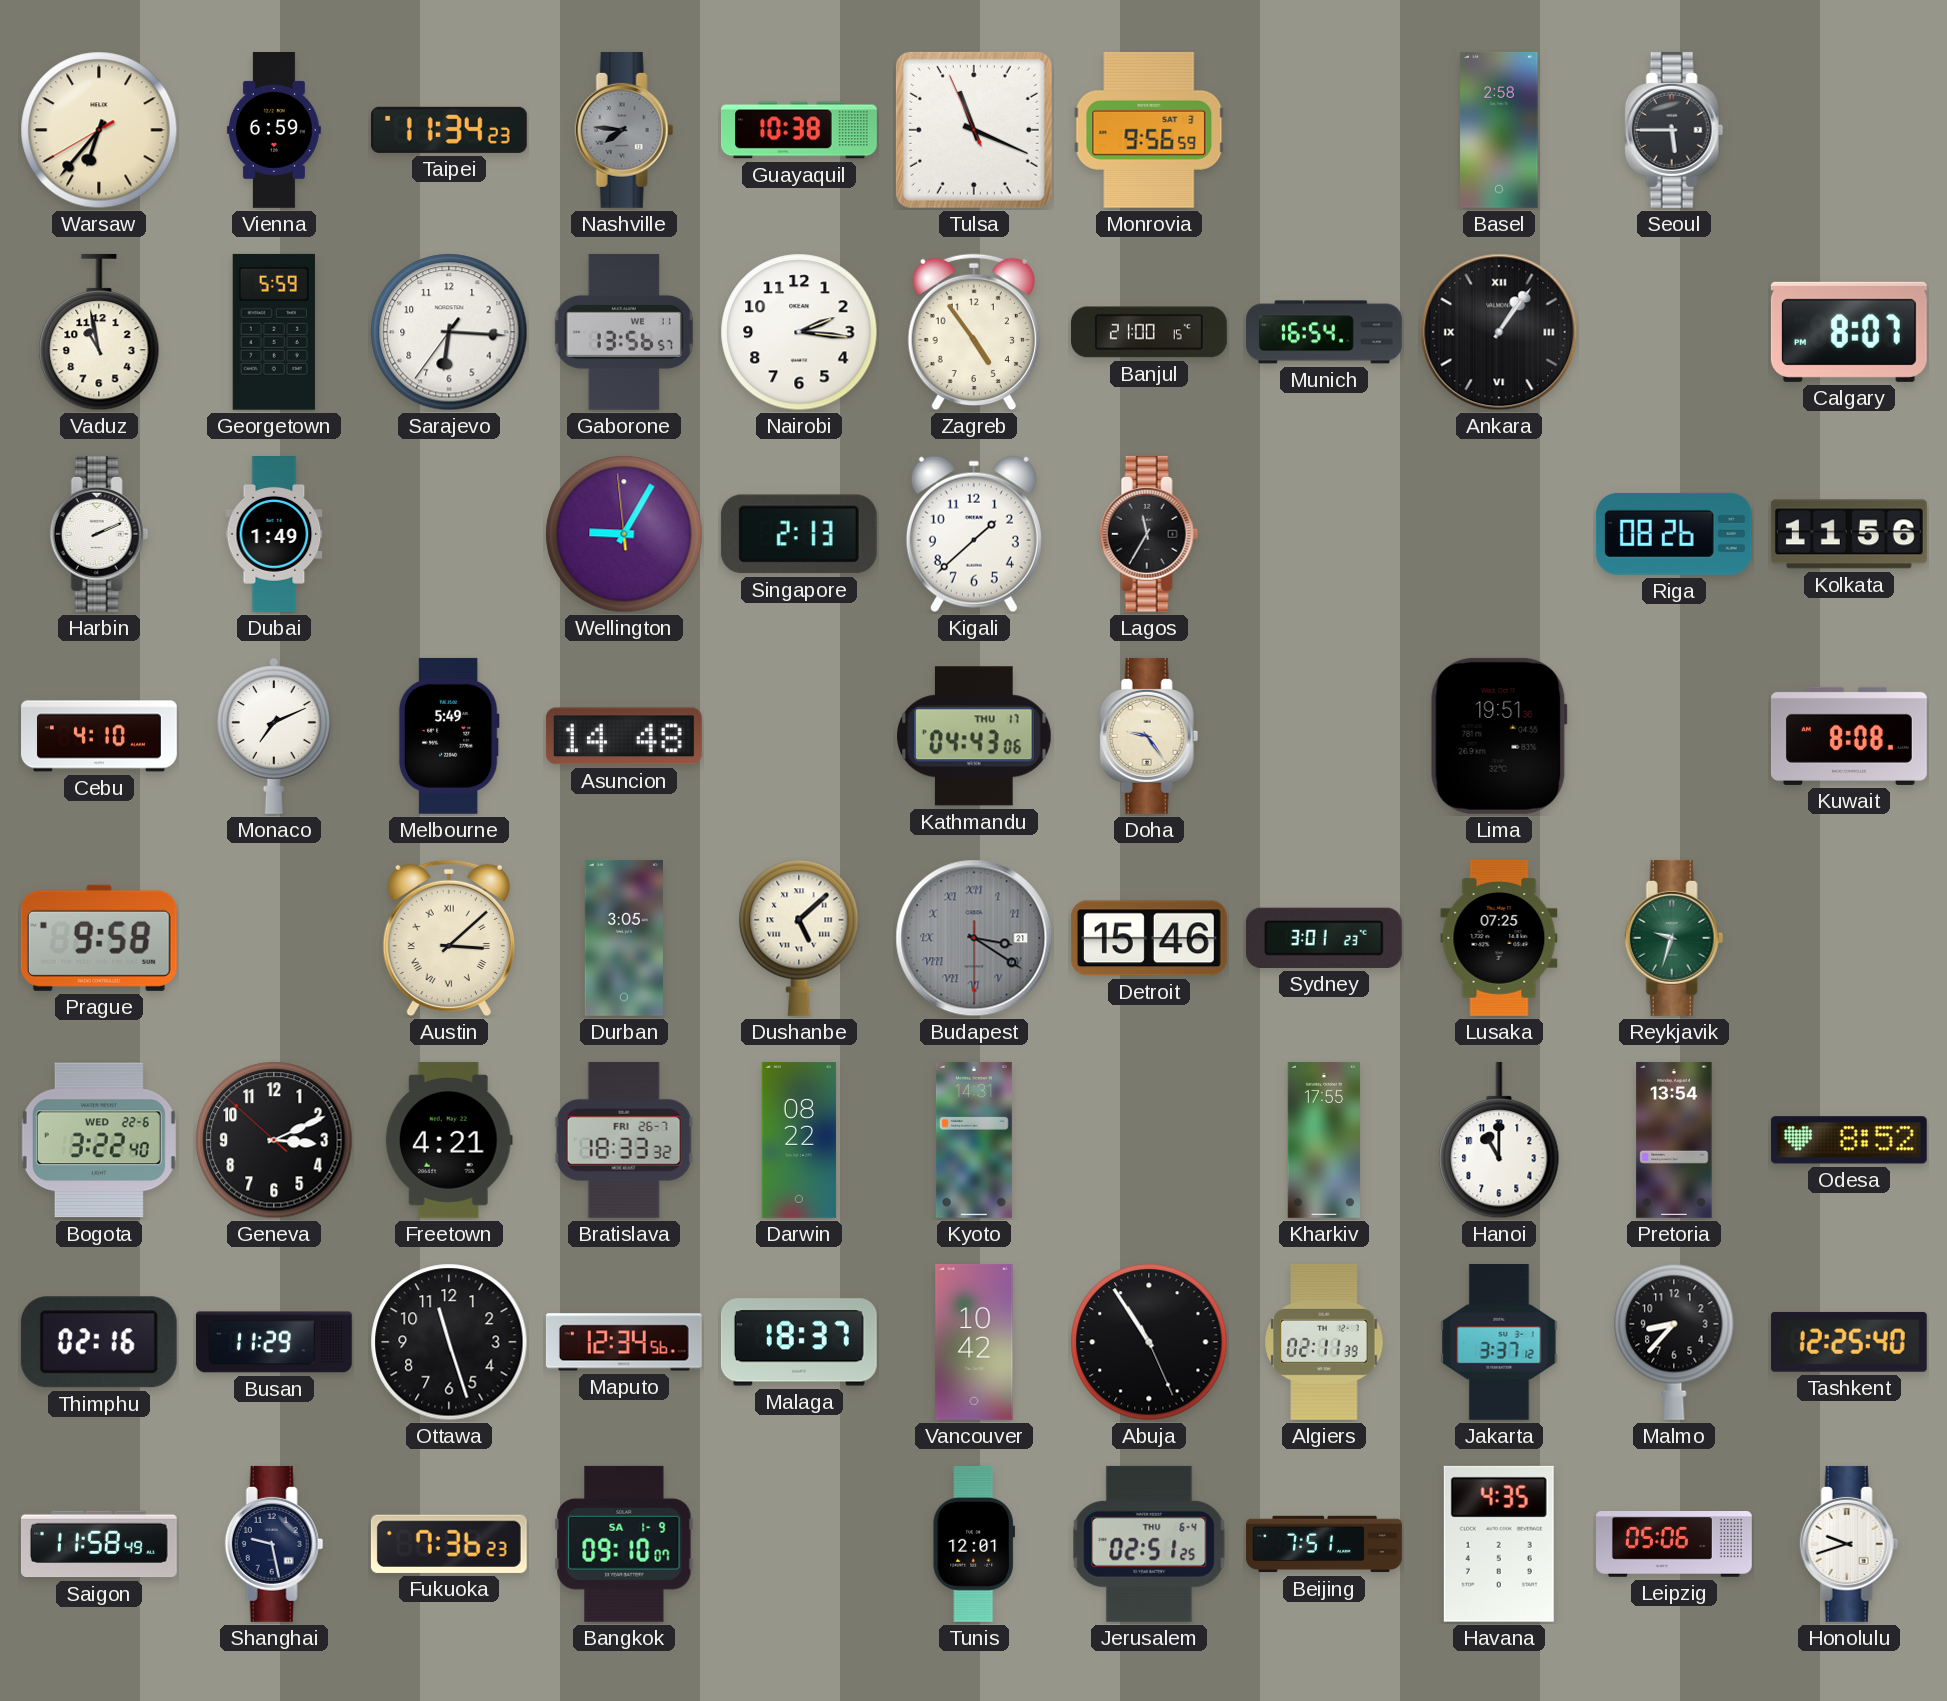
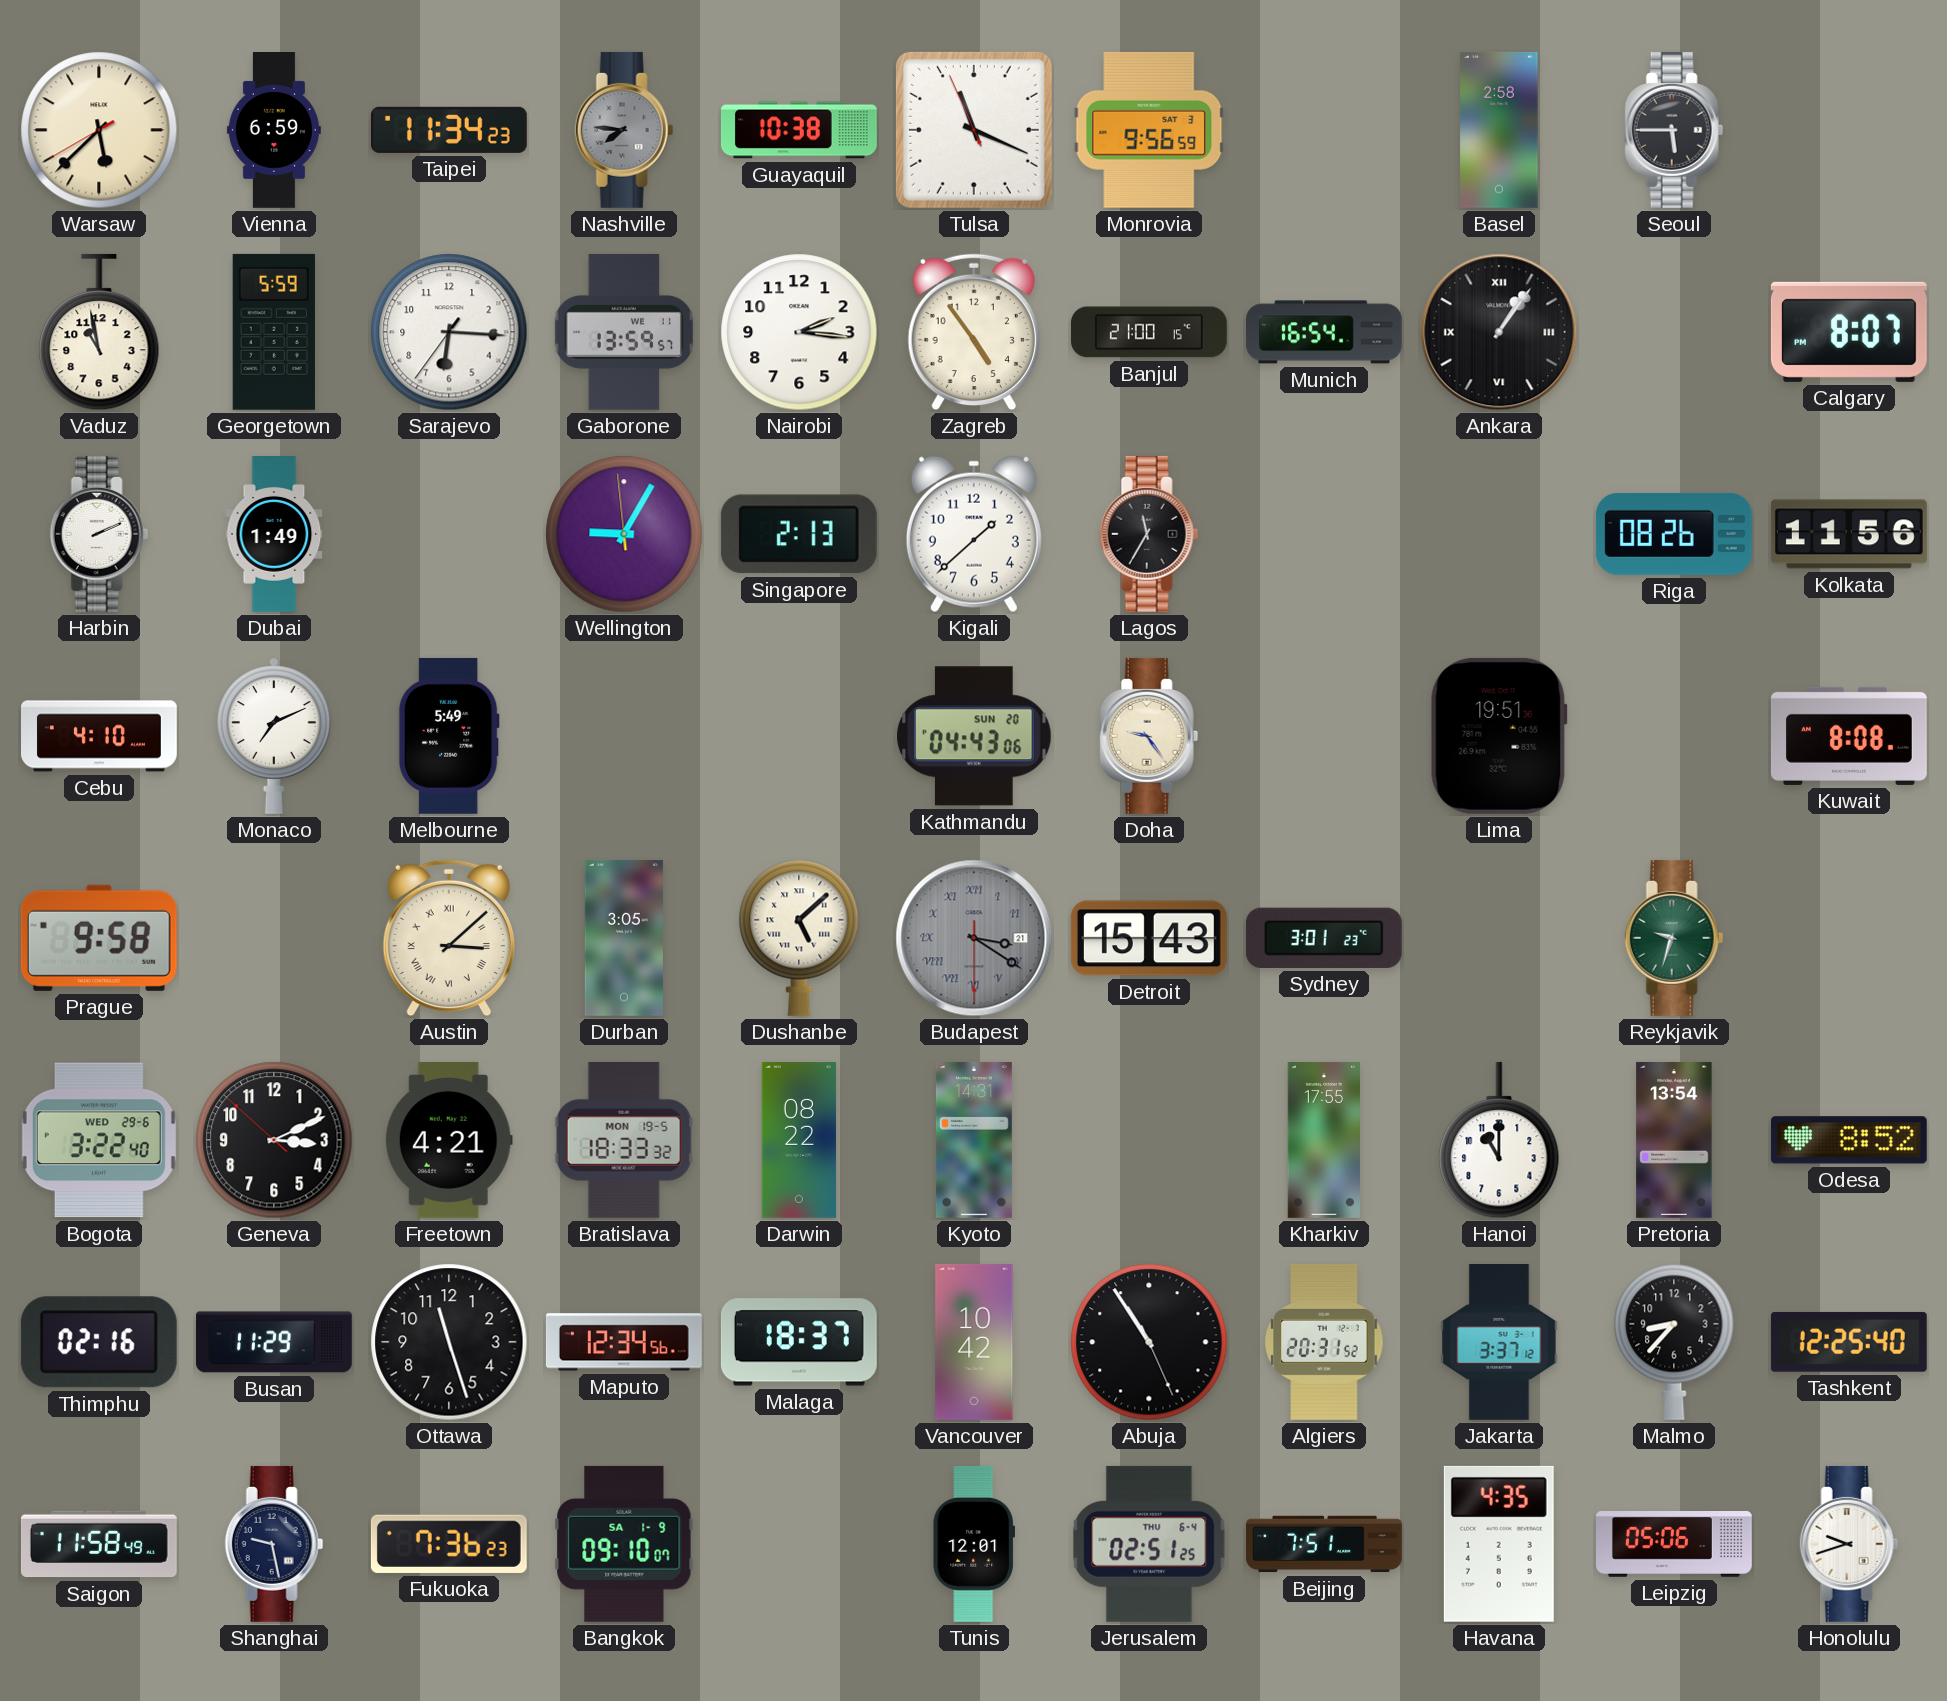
Warsaw: 6:36 -> 5:37 (99, 130)
Gaborone: 13:56 -> 13:59 (624, 332)
Asuncion: 14:48 -> none (624, 736)
Kathmandu date: THU 17 -> SUN 20 (974, 736)
Detroit: 15:46 -> 15:43 (1149, 938)
Lusaka: 07:25 -> none (1499, 938)
Bogota date: WED 22-6 -> WED 29-6 (99, 1140)
Bratislava date: FRI 26-7 -> MON 19-5 (624, 1140)
Algiers: 02:11 -> 20:31 (1324, 1342)
